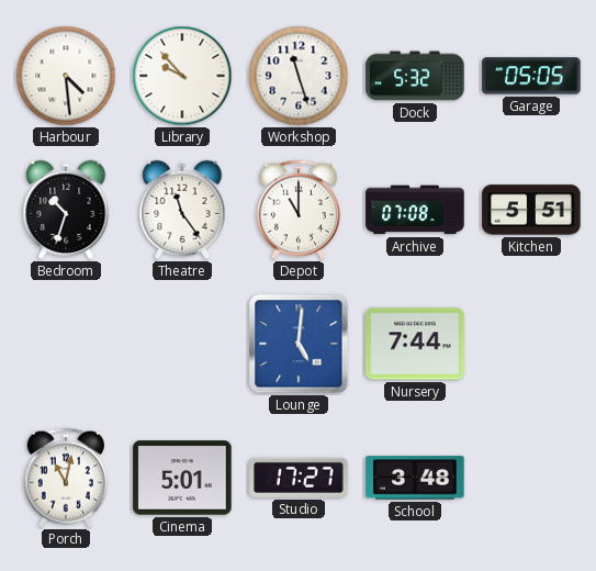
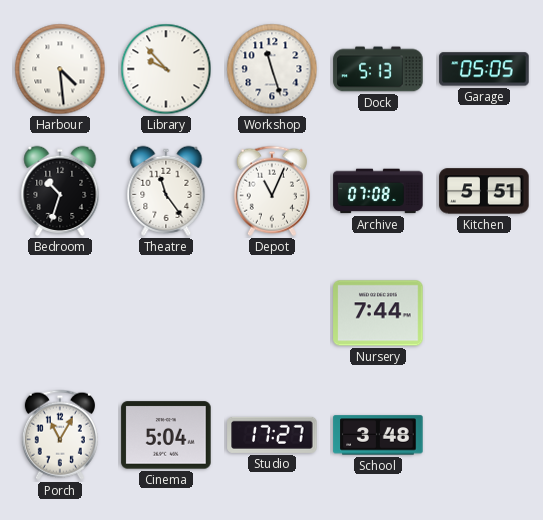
Dock: 5:32 -> 5:13 (378, 69)
Depot: 11:00 -> 11:04 (272, 191)
Lounge: 5:01 -> none (299, 344)
Porch: 11:02 -> 11:05 (60, 435)
Cinema: 5:01 -> 5:04 (166, 435)
